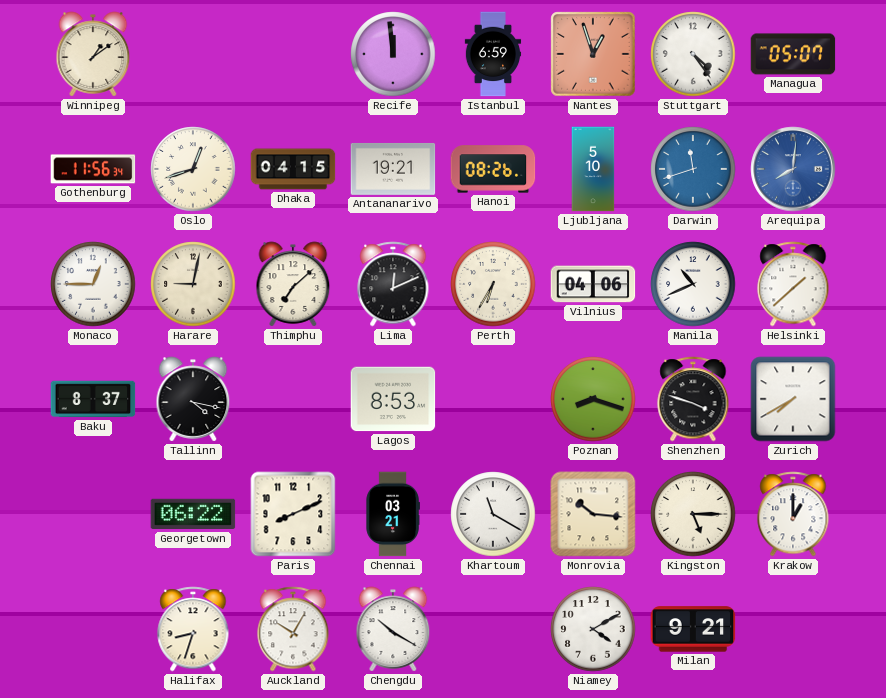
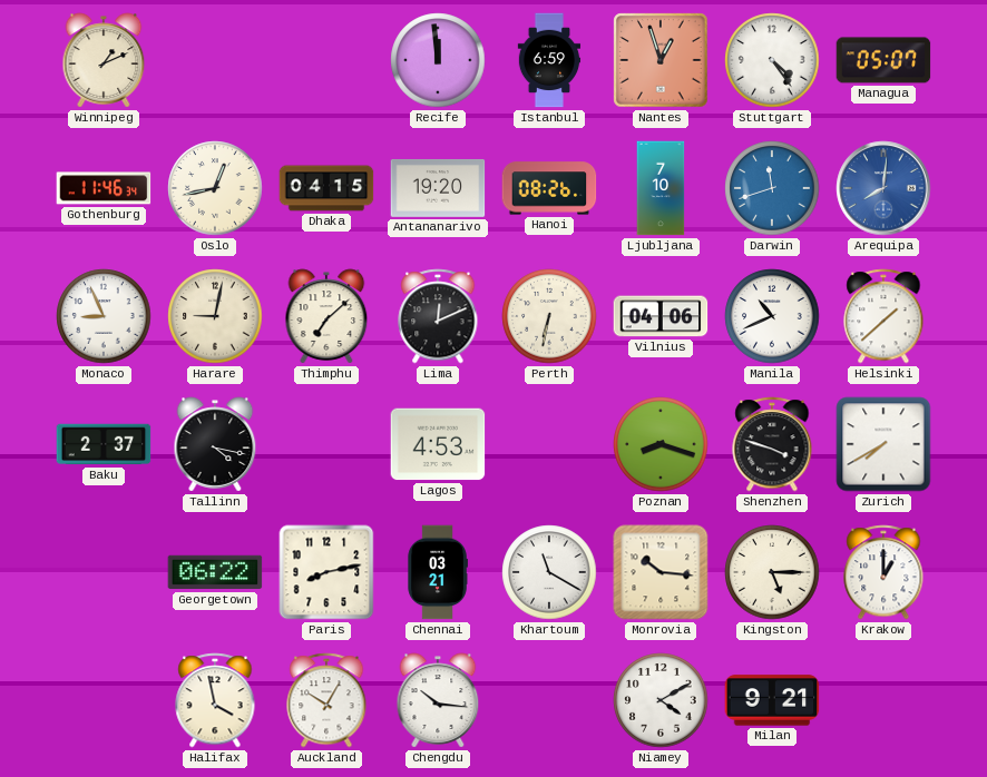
Winnipeg: 1:09 -> 1:11 (104, 60)
Gothenburg: 11:56 -> 11:46 (104, 188)
Oslo: 12:42 -> 12:43 (215, 188)
Antananarivo: 19:21 -> 19:20 (438, 188)
Ljubljana: 5:10 -> 7:10 (661, 188)
Monaco: 12:45 -> 8:56 (104, 316)
Perth: 6:35 -> 6:32 (549, 316)
Baku: 8:37 -> 2:37 (104, 444)
Lagos: 8:53 -> 4:53 (438, 444)
Paris: 8:11 -> 8:13 (326, 572)
Halifax: 8:33 -> 3:58 (215, 700)
Chengdu: 10:20 -> 10:16 (438, 700)
